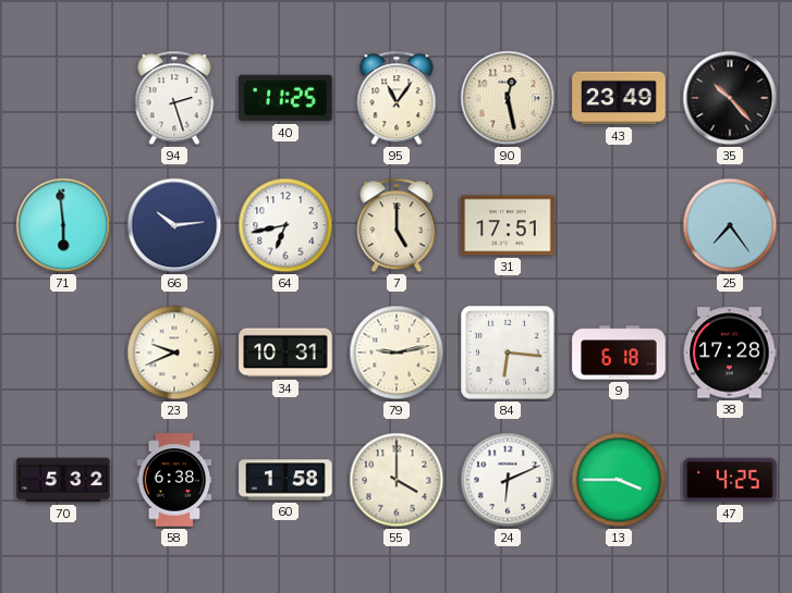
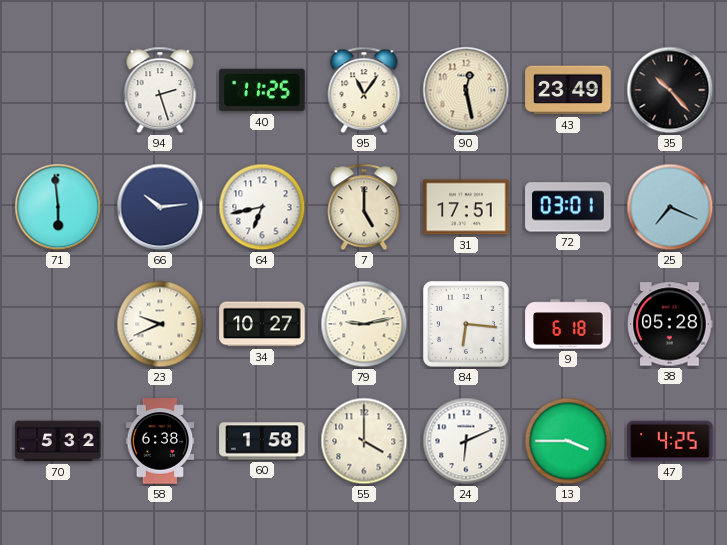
72: none -> 03:01 (568, 207)
25: 7:24 -> 7:19 (670, 207)
34: 10:31 -> 10:27 (262, 324)
38: 17:28 -> 05:28 (670, 324)
